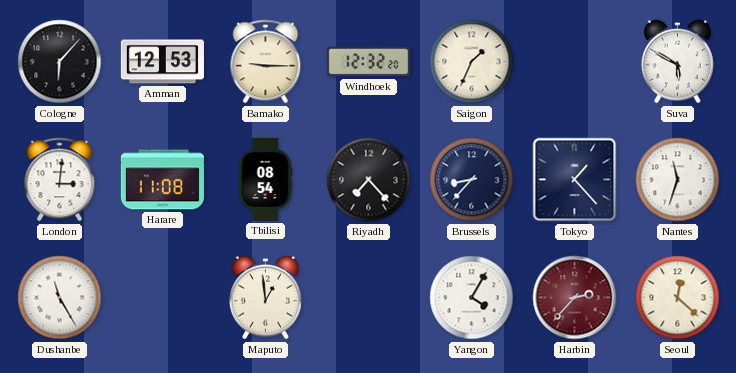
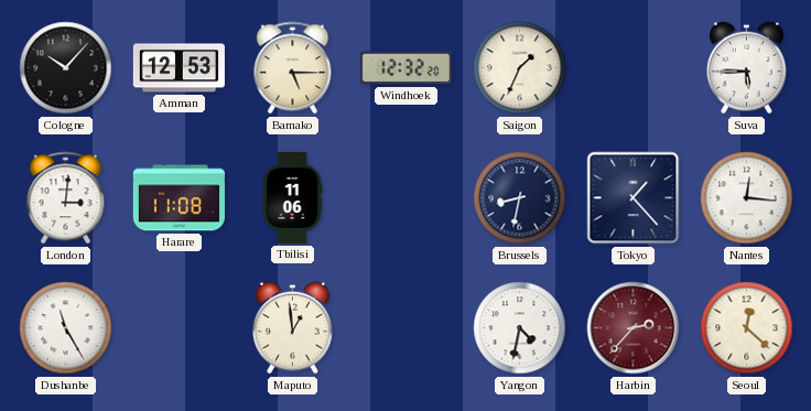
Cologne: 6:07 -> 10:07 (66, 68)
Bamako: 9:15 -> 5:15 (293, 68)
Suva: 5:50 -> 5:45 (746, 68)
Tbilisi: 08:54 -> 11:06 (292, 197)
Riyadh: 7:23 -> none (369, 180)
Brussels: 8:37 -> 8:32 (520, 198)
Nantes: 11:33 -> 12:16 (747, 198)
Yangon: 4:05 -> 4:32 (520, 328)
